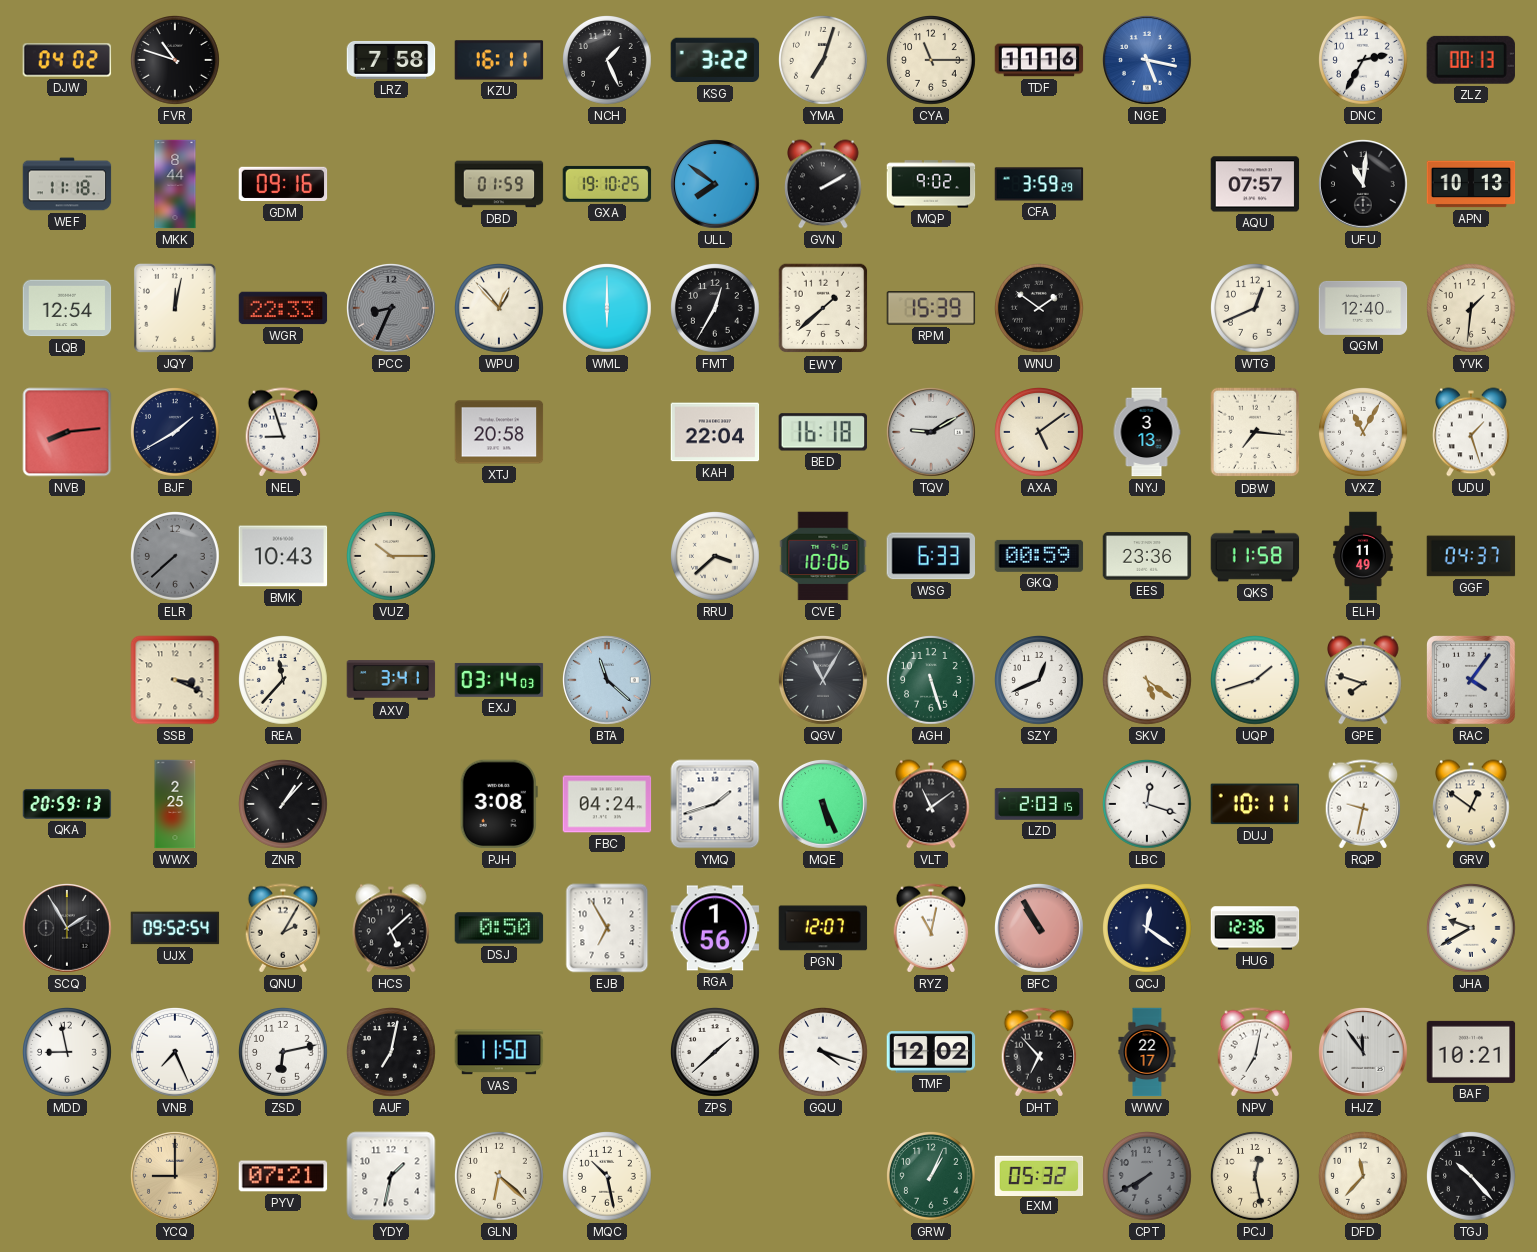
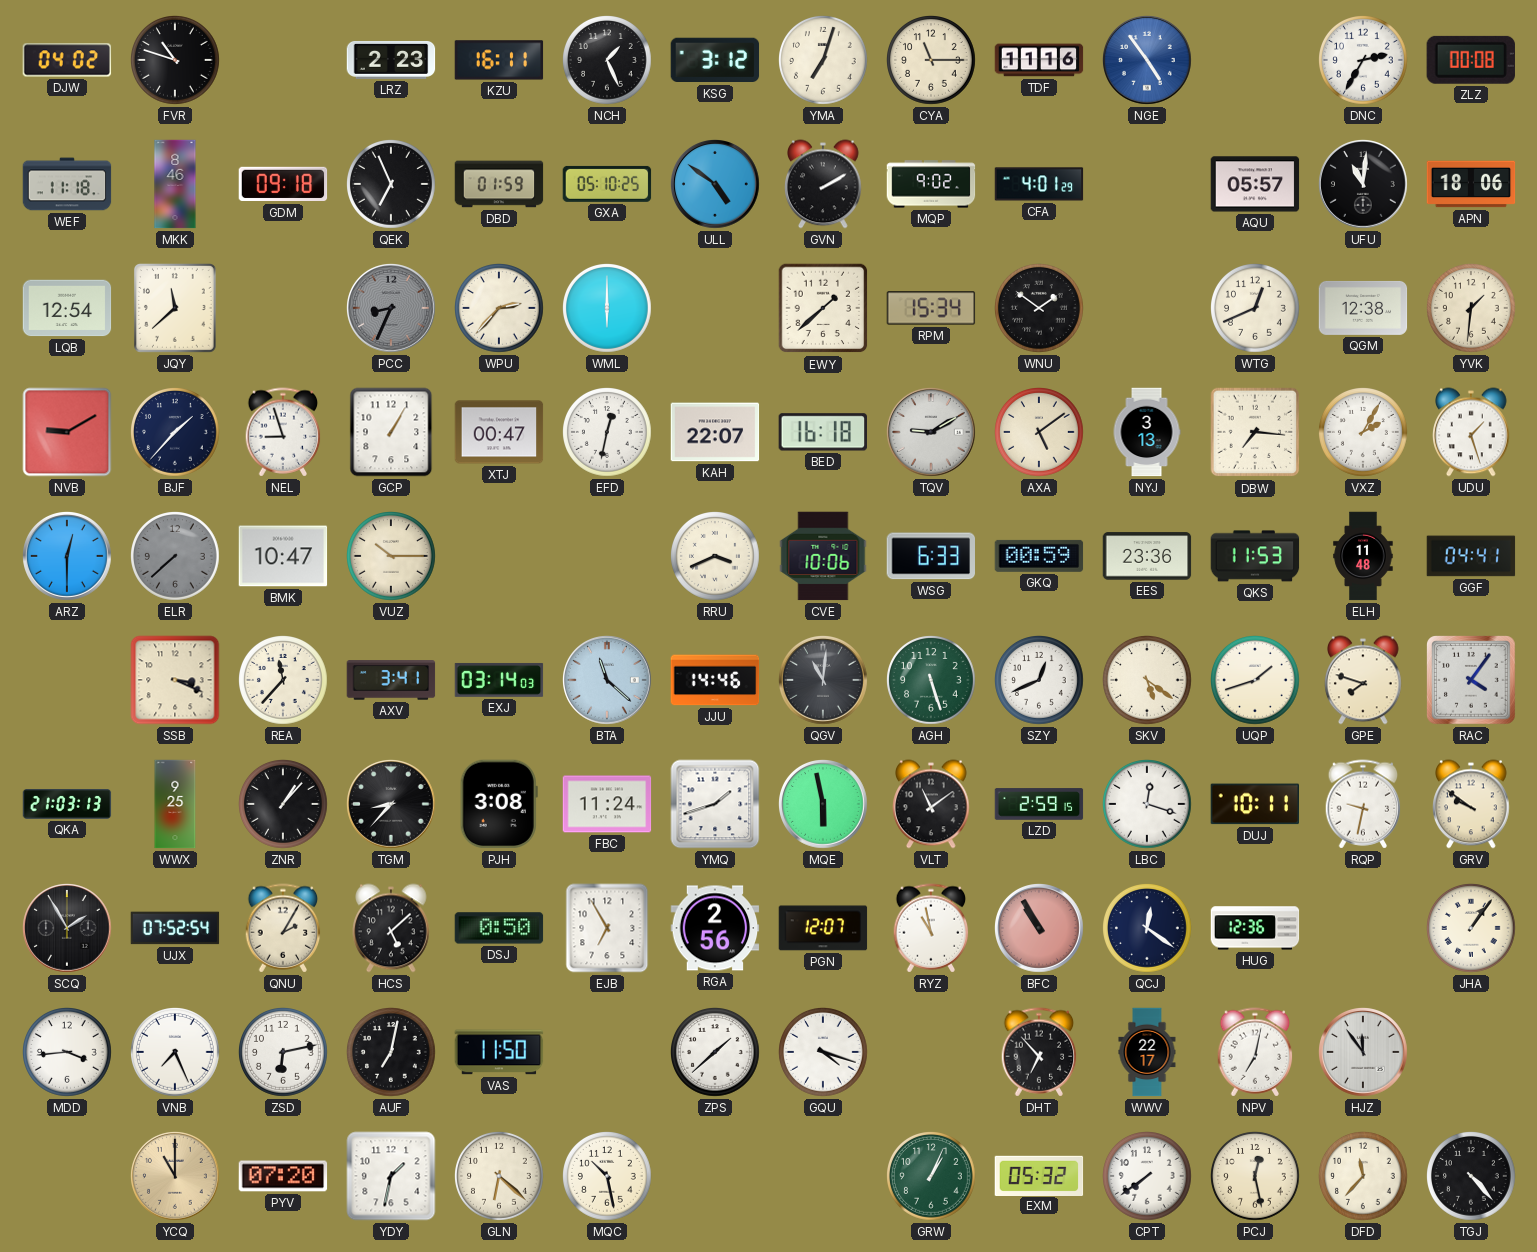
LRZ: 7:58 -> 2:23 (391, 60)
KSG: 3:22 -> 3:12 (715, 60)
NGE: 5:17 -> 4:54 (1148, 61)
ZLZ: 00:13 -> 00:08 (1471, 60)
MKK: 8:44 -> 8:46 (175, 184)
GDM: 09:16 -> 09:18 (283, 184)
QEK: none -> 6:56 (392, 185)
GXA: 19:10 -> 05:10 (607, 184)
ULL: 7:51 -> 4:51 (716, 185)
CFA: 3:59 -> 4:01 (1039, 184)
AQU: 07:57 -> 05:57 (1255, 184)
APN: 10:13 -> 18:06 (1471, 184)
JQY: 12:02 -> 11:38 (175, 309)
WGR: 22:33 -> none (283, 308)
WPU: 12:53 -> 2:37 (500, 309)
FMT: 12:35 -> none (716, 309)
RPM: 15:39 -> 15:34 (931, 308)
QGM: 12:40 -> 12:38 (1363, 308)
NVB: 8:14 -> 9:10 (67, 432)
BJF: 1:40 -> 1:37 (176, 433)
GCP: none -> 1:05 (391, 432)
XTJ: 20:58 -> 00:47 (499, 432)
EFD: none -> 12:32 (608, 433)
KAH: 22:04 -> 22:07 (715, 432)
VXZ: 11:05 -> 2:05 (1364, 433)
ARZ: none -> 12:30 (68, 557)
BMK: 10:43 -> 10:47 (283, 556)
RRU: 3:38 -> 3:41 (716, 557)
QKS: 11:58 -> 11:53 (1255, 556)
ELH: 11:49 -> 11:48 (1363, 556)
GGF: 04:37 -> 04:41 (1471, 556)
JJU: none -> 14:46 (715, 680)
QGV: 11:05 -> 11:01 (824, 681)
QKA: 20:59 -> 21:03 (67, 805)
WWX: 2:25 -> 9:25 (175, 804)
TGM: none -> 8:37 (392, 805)
FBC: 04:24 -> 11:24 (607, 804)
MQE: 5:26 -> 5:58 (824, 805)
LZD: 2:03 -> 2:59 (1039, 804)
GRV: 12:51 -> 9:51 (1472, 804)
UJX: 09:52 -> 07:52 (175, 928)
RGA: 1:56 -> 2:56 (715, 928)
RYZ: 11:02 -> 10:58 (931, 928)
JHA: 9:40 -> 1:06 (1472, 929)
MDD: 8:58 -> 3:44 (68, 1053)
TMF: 12:02 -> none (931, 1052)
BAF: 10:21 -> none (1471, 1052)
YCQ: 9:00 -> 11:00 (176, 1177)
PYV: 07:21 -> 07:20 (283, 1176)
CPT: 7:40 -> 7:39 (1148, 1177)
CPT dial: grey -> white (1148, 1177)
TGJ: 10:23 -> 4:23 (1472, 1177)
